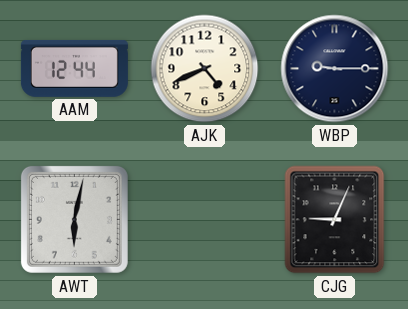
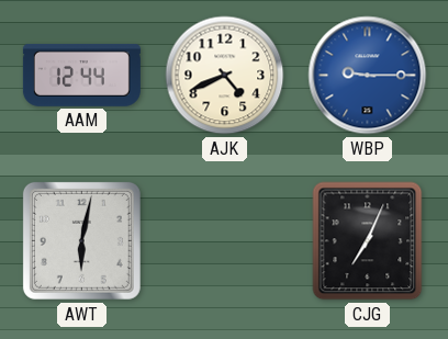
WBP dial: navy -> blue (368, 76)
CJG: 9:04 -> 7:04 (368, 241)
